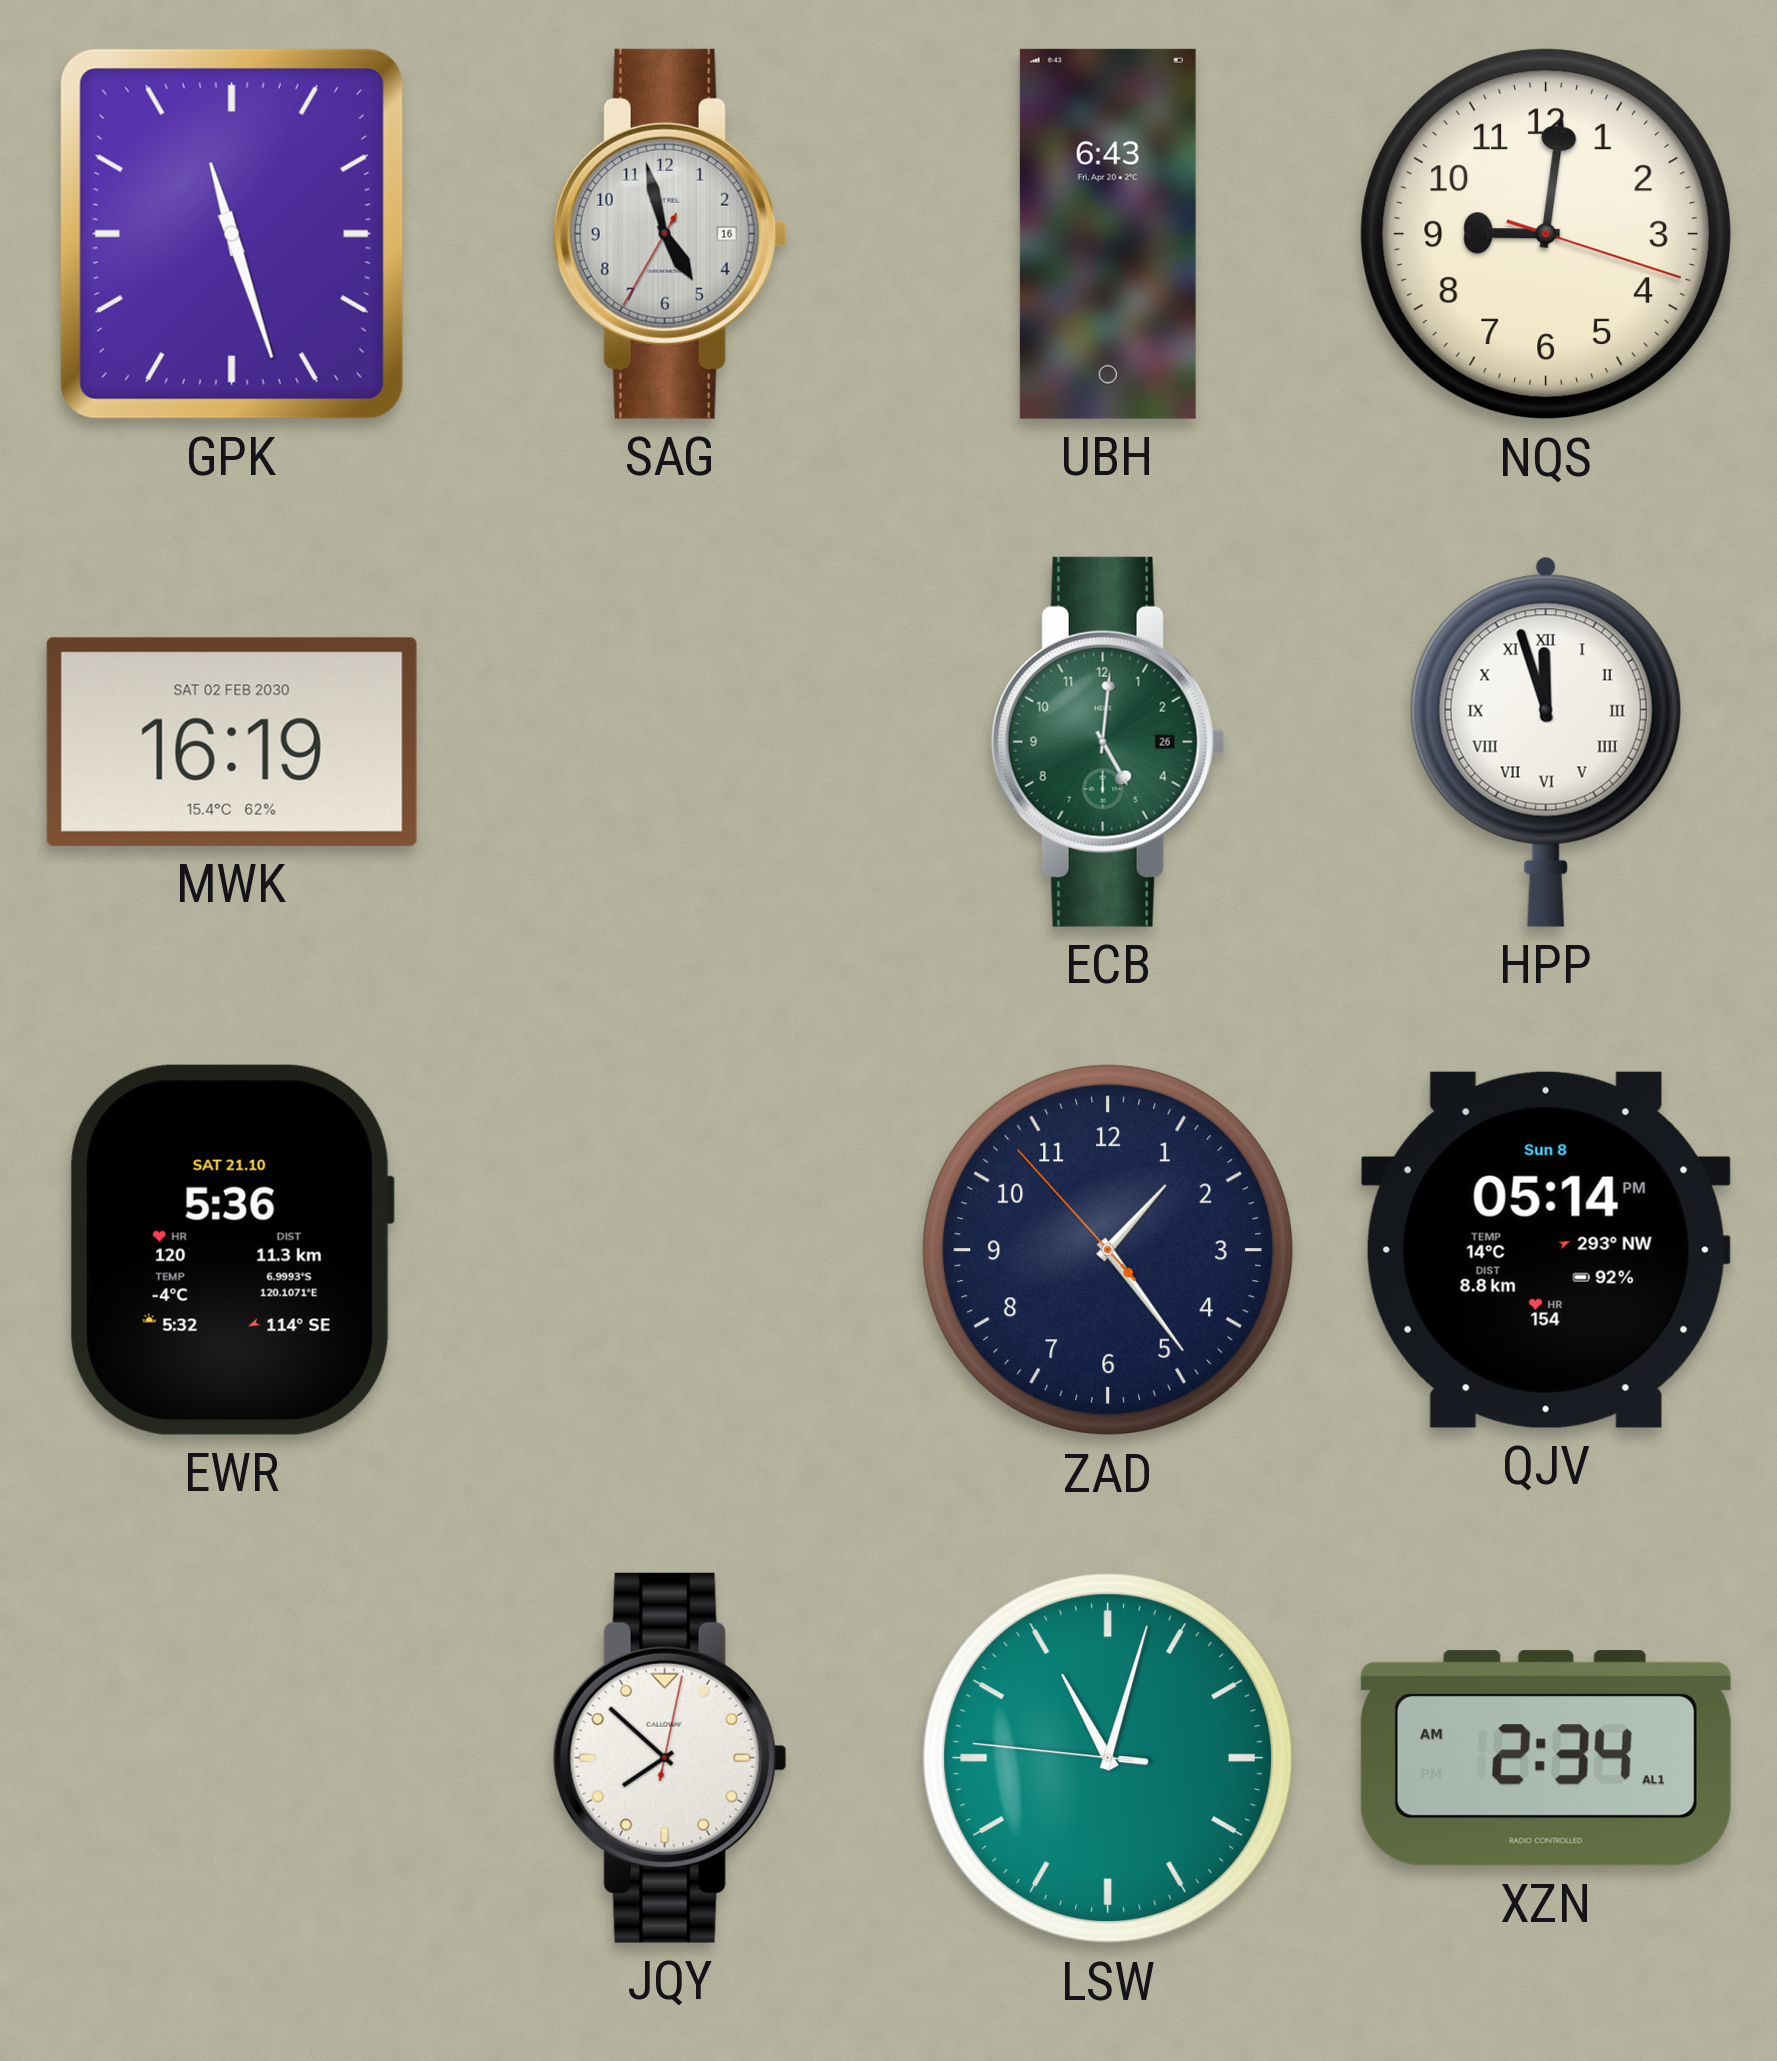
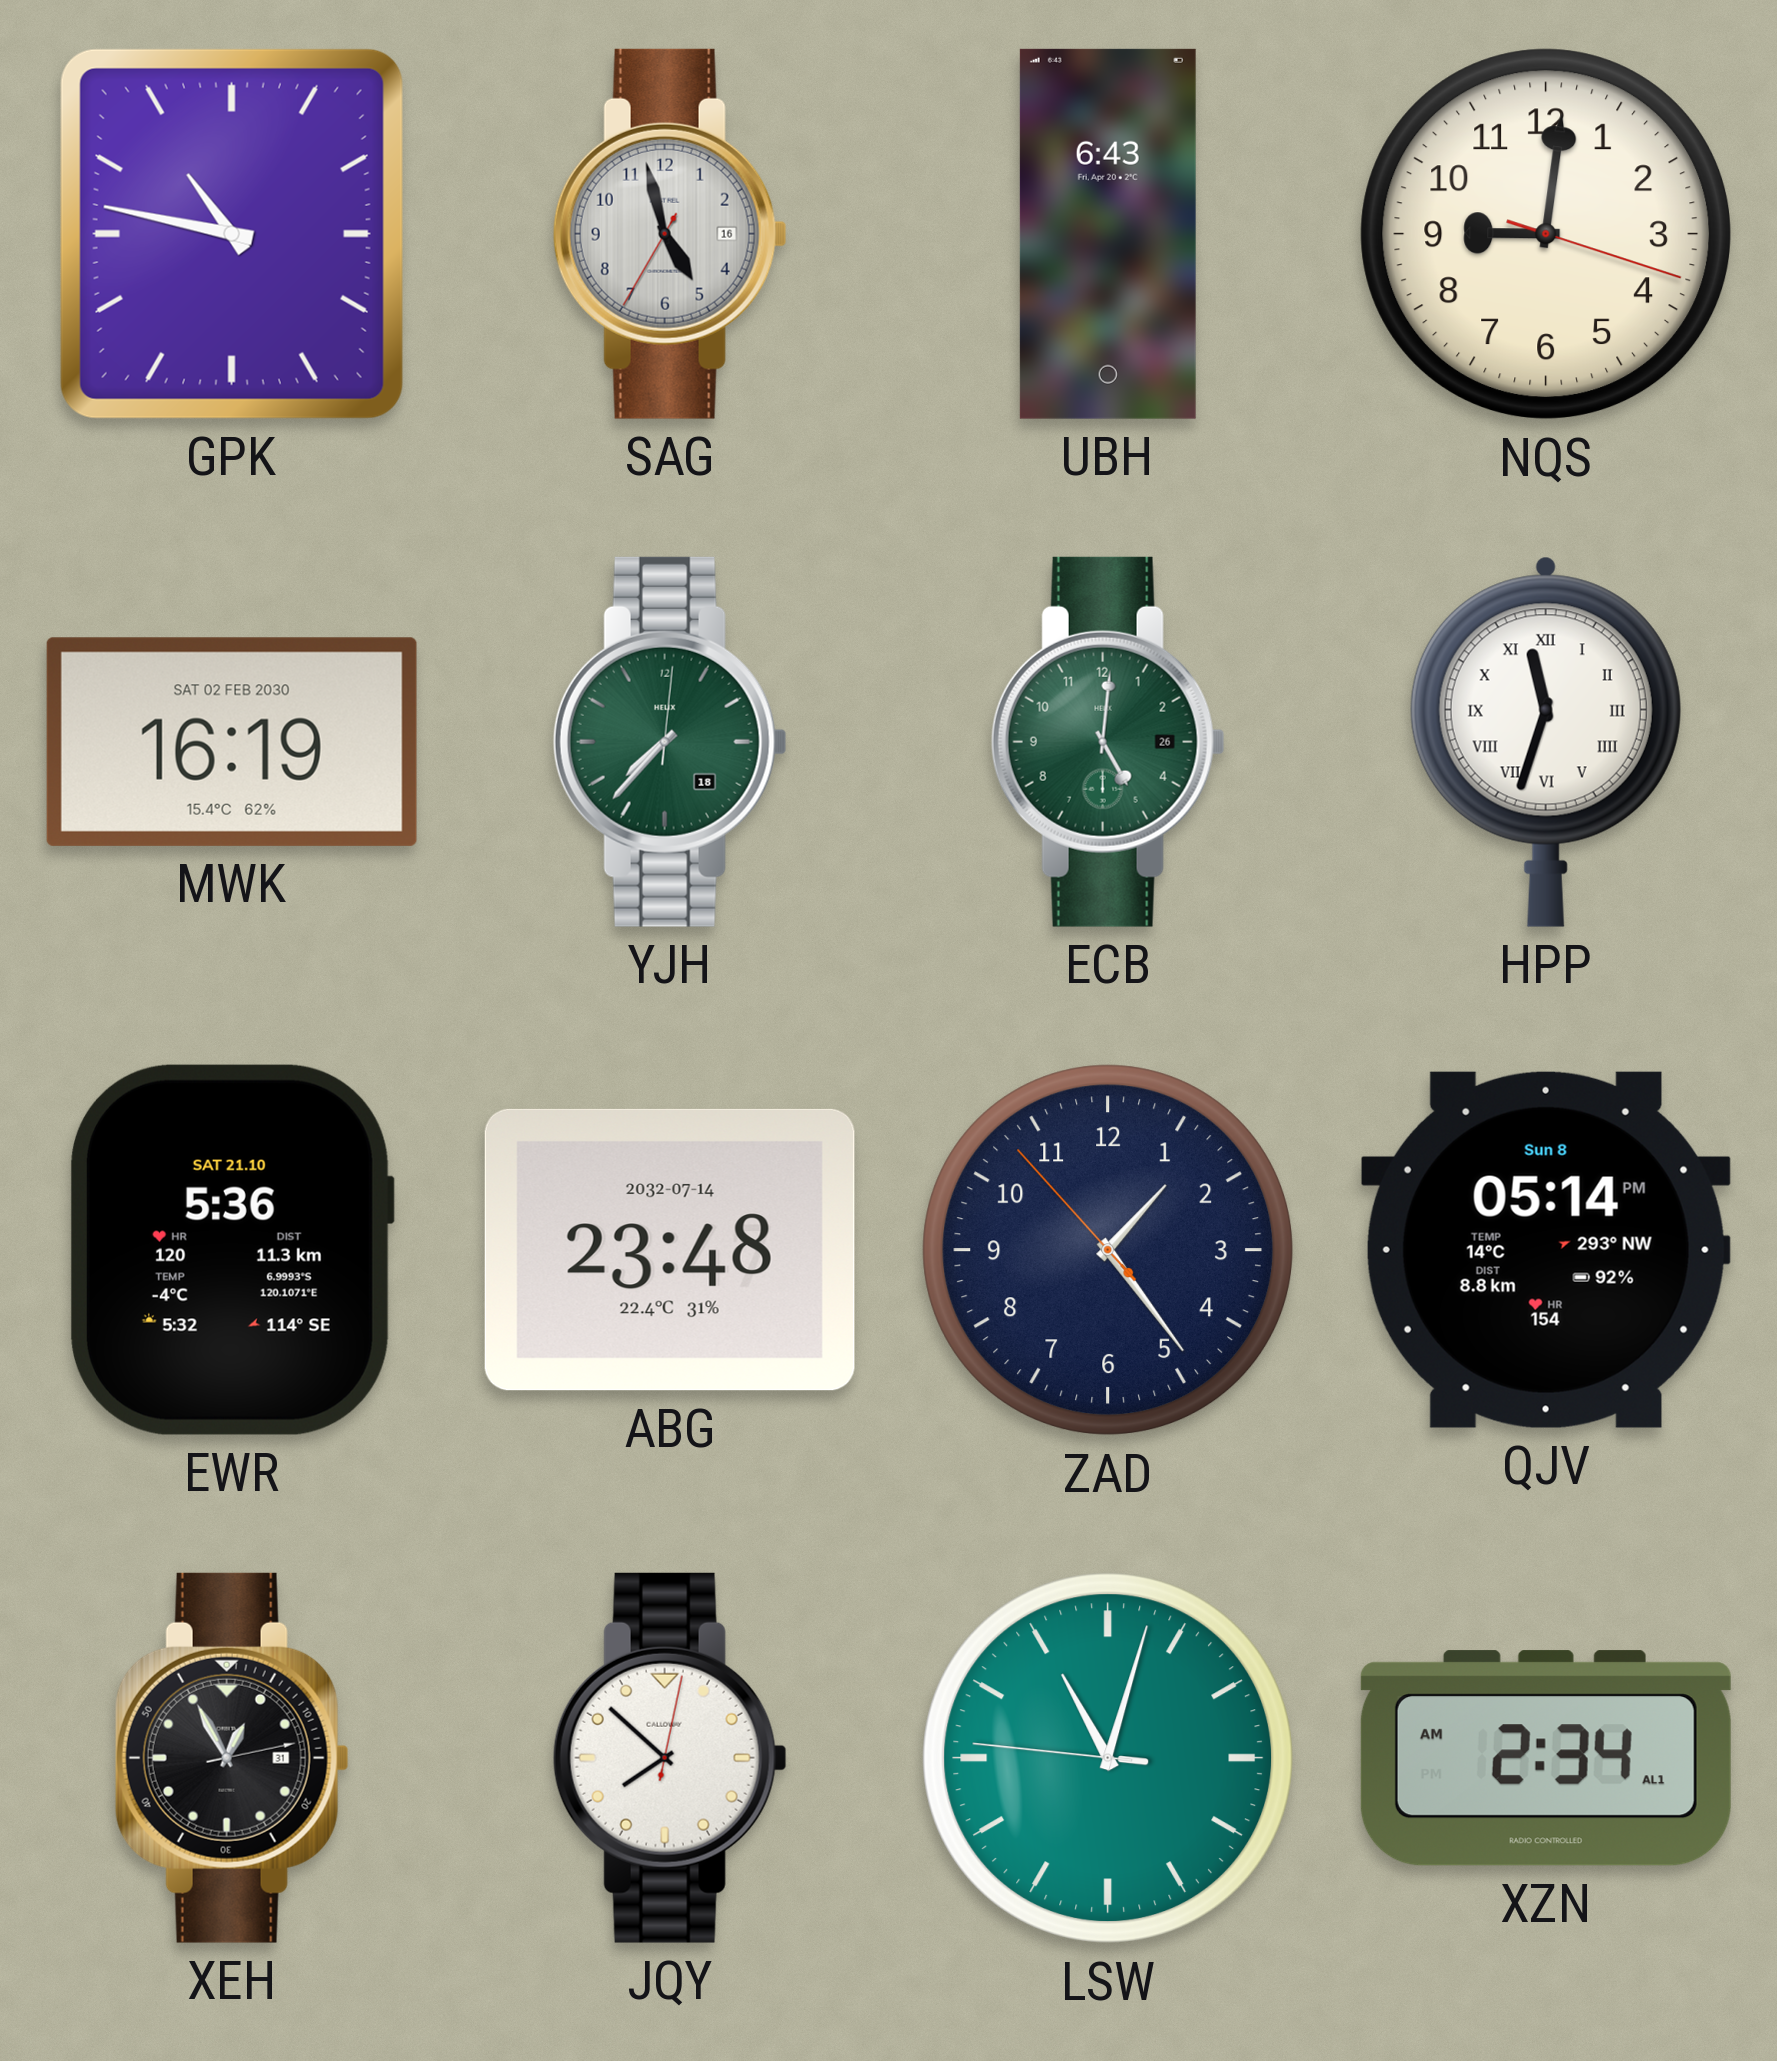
GPK: 11:27 -> 10:47 (232, 234)
YJH: none -> 7:37 (670, 742)
HPP: 11:57 -> 11:33 (1546, 742)
ABG: none -> 23:48 (670, 1250)
XEH: none -> 12:55 (232, 1758)
